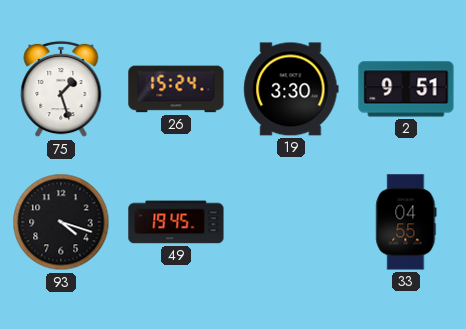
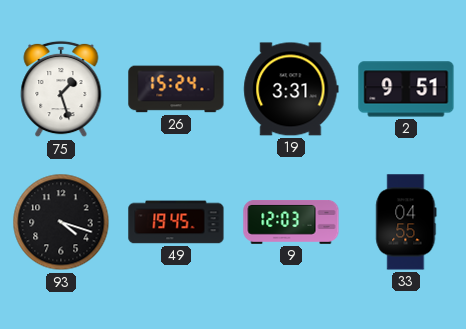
19: 3:30 -> 3:31 (291, 89)
9: none -> 12:03 (291, 223)
